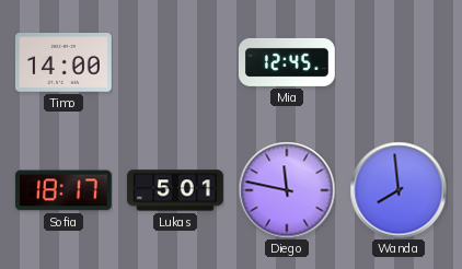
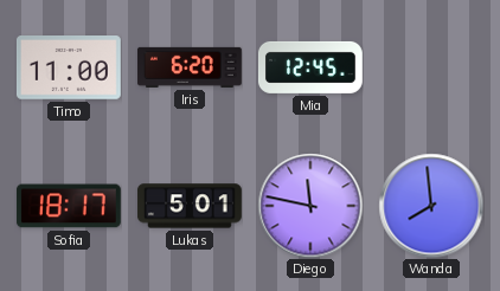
Timo: 14:00 -> 11:00 (69, 69)
Iris: none -> 6:20 (190, 67)
